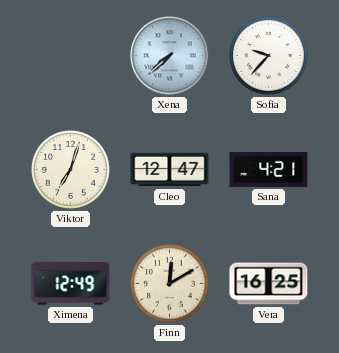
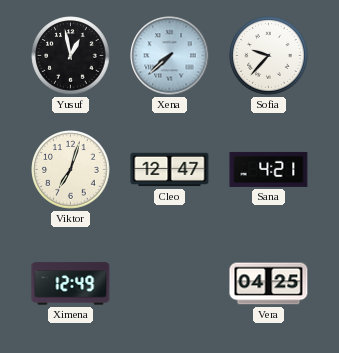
Yusuf: none -> 12:58 (71, 56)
Finn: 12:10 -> none (170, 284)
Vera: 16:25 -> 04:25 (269, 284)
